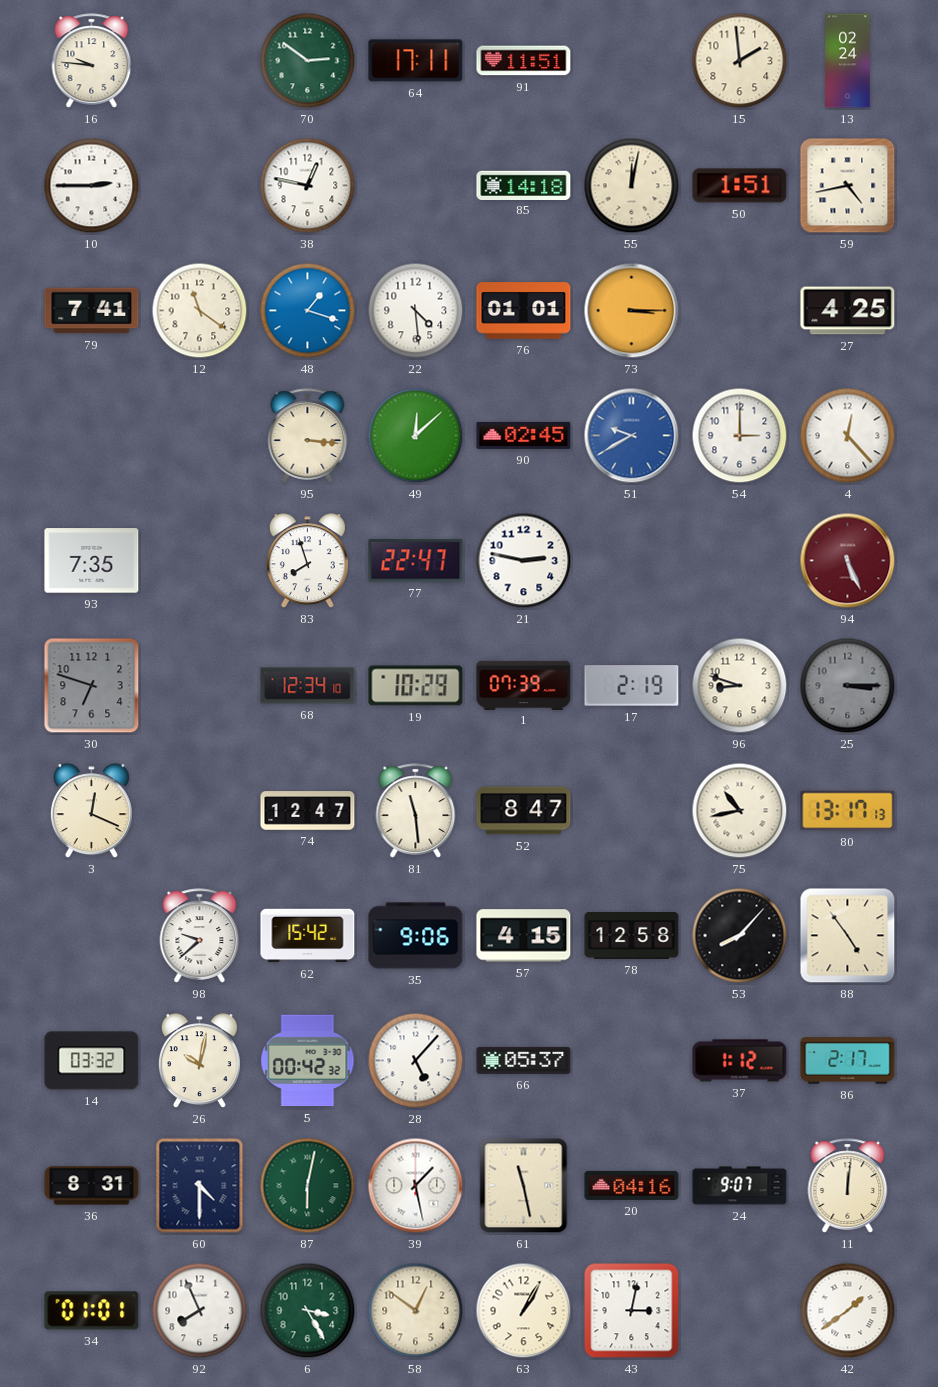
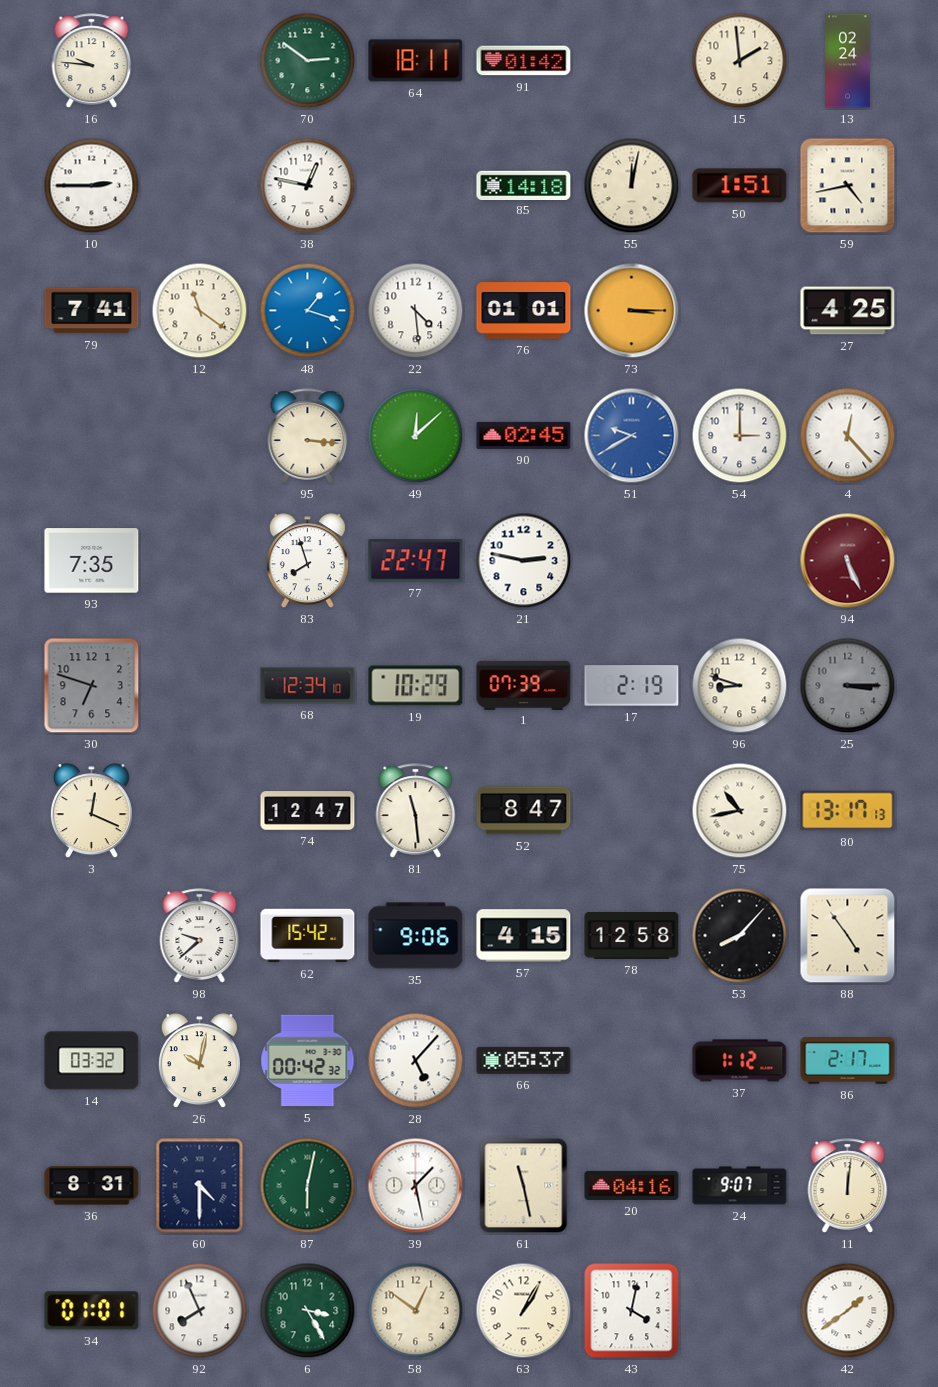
64: 17:11 -> 18:11 (416, 61)
91: 11:51 -> 01:42 (524, 61)
43: 3:02 -> 4:02 (632, 1311)
